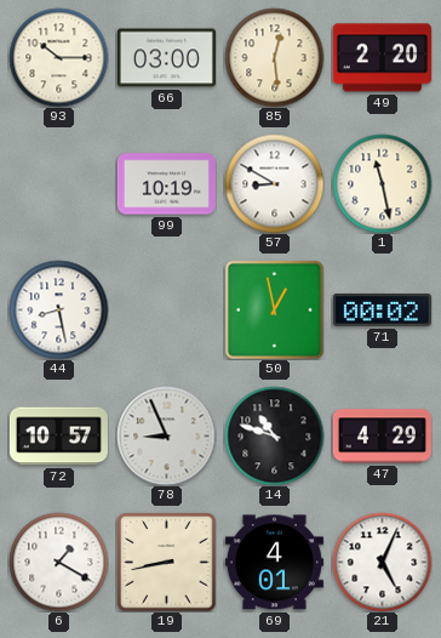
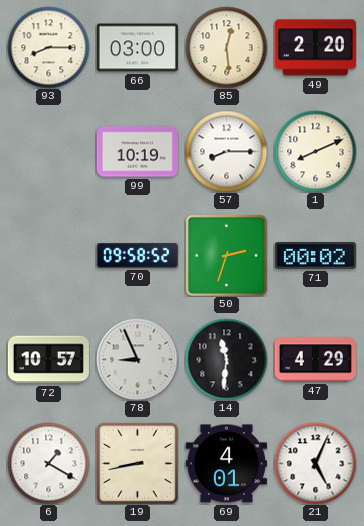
93: 10:15 -> 8:15 (48, 47)
57: 8:50 -> 8:15 (226, 151)
1: 11:28 -> 8:11 (315, 151)
44: 8:28 -> none (58, 309)
70: none -> 09:58 (137, 256)
50: 12:58 -> 2:33 (226, 255)
14: 10:48 -> 11:31 (226, 359)
